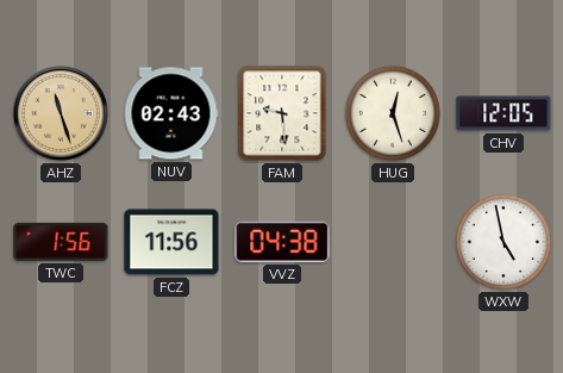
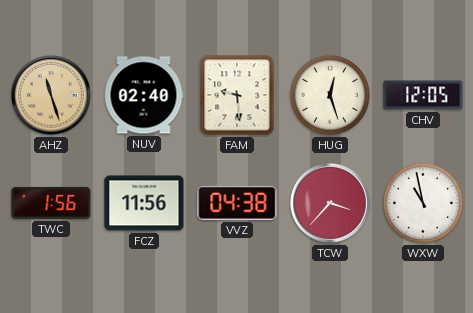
NUV: 02:43 -> 02:40 (144, 95)
TCW: none -> 3:37 (331, 204)
WXW: 4:58 -> 10:58 (423, 203)
